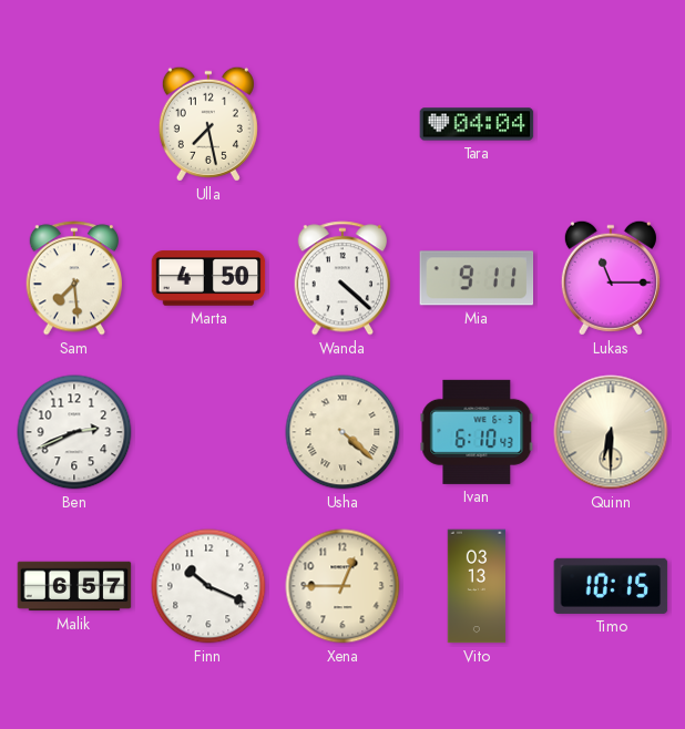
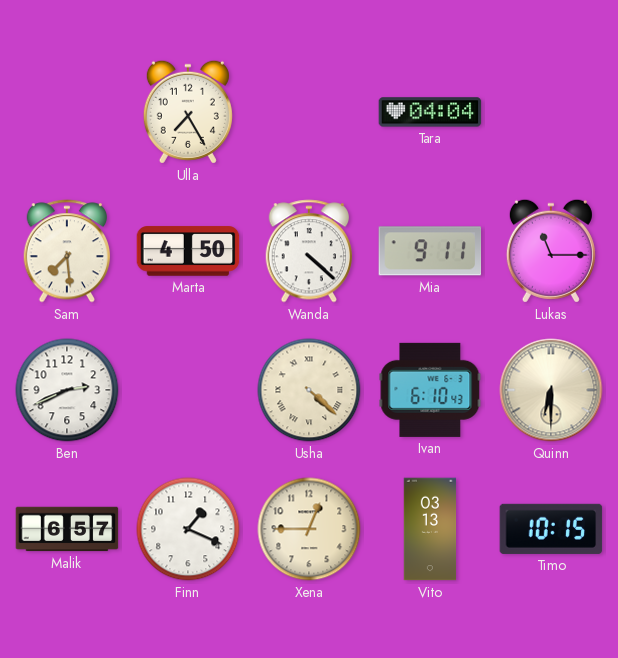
Ulla: 7:28 -> 7:25 (188, 112)
Finn: 10:19 -> 1:19 (188, 529)
